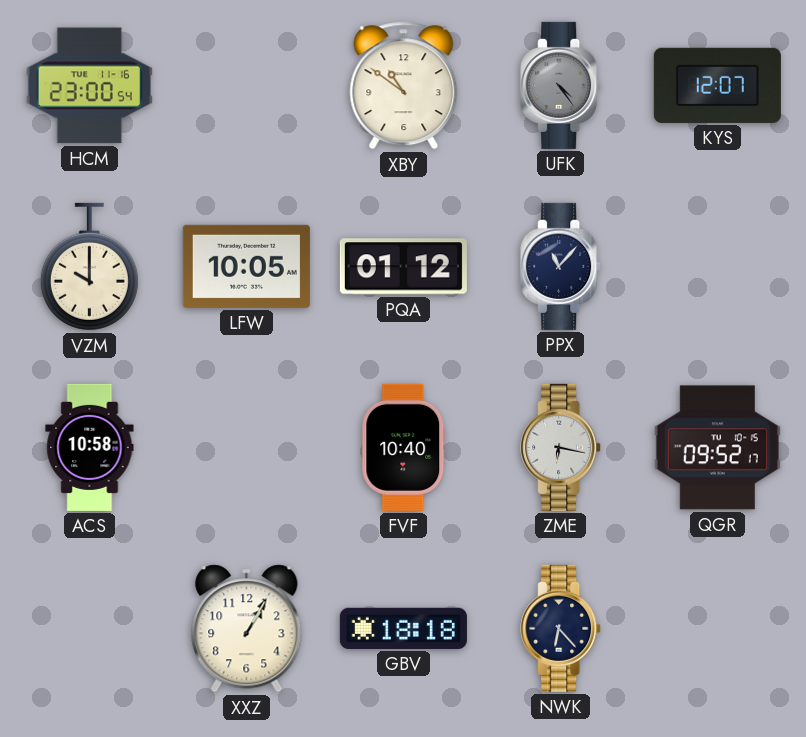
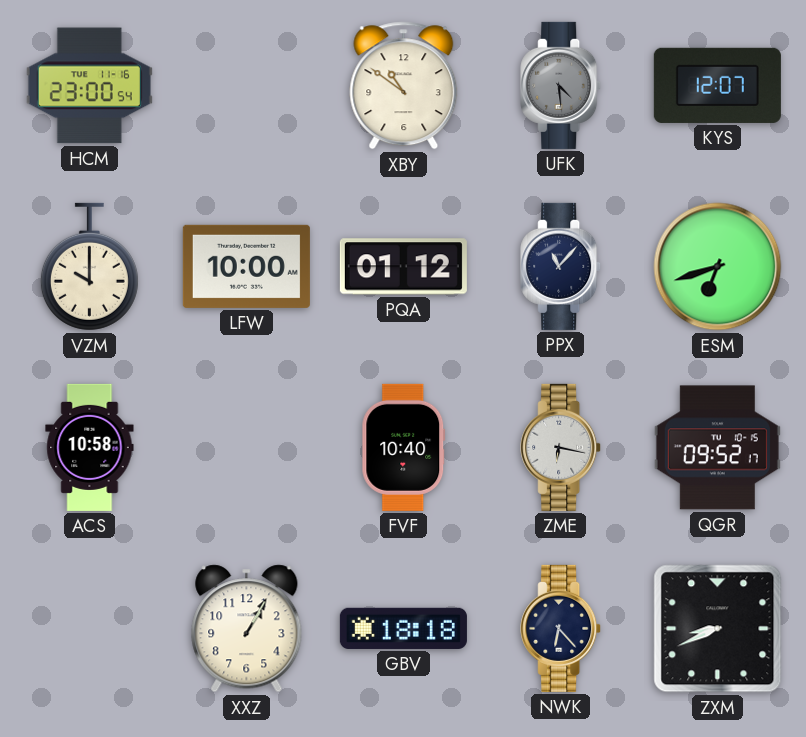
UFK: 4:24 -> 4:29 (561, 85)
LFW: 10:05 -> 10:00 (246, 266)
ESM: none -> 6:42 (718, 267)
ZXM: none -> 8:41 (718, 629)
